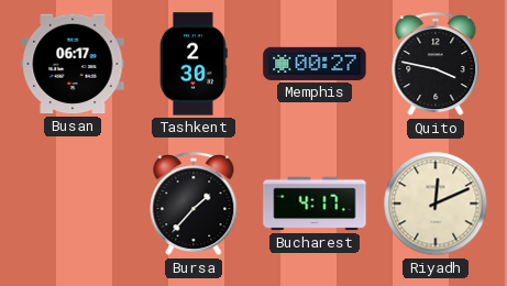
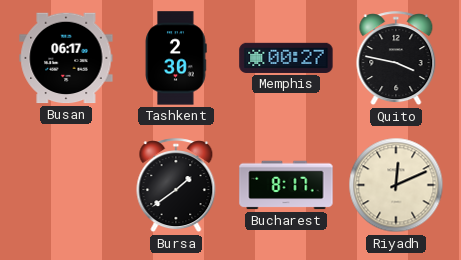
Bursa: 1:37 -> 1:39 (176, 186)
Bucharest: 4:17 -> 8:17 (286, 185)
